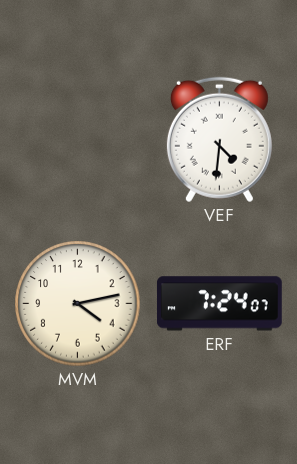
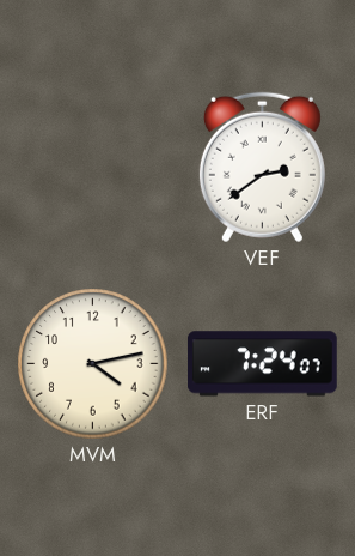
VEF: 4:31 -> 2:39 (262, 168)
